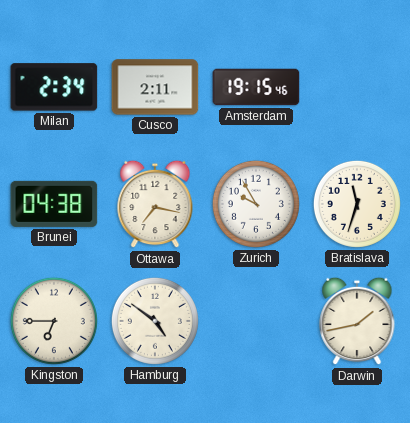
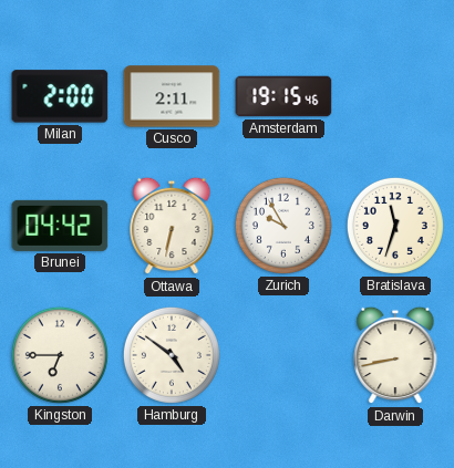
Milan: 2:34 -> 2:00 (60, 96)
Brunei: 04:38 -> 04:42 (60, 226)
Ottawa: 7:17 -> 6:32 (172, 226)
Darwin: 1:43 -> 8:43 (395, 355)
